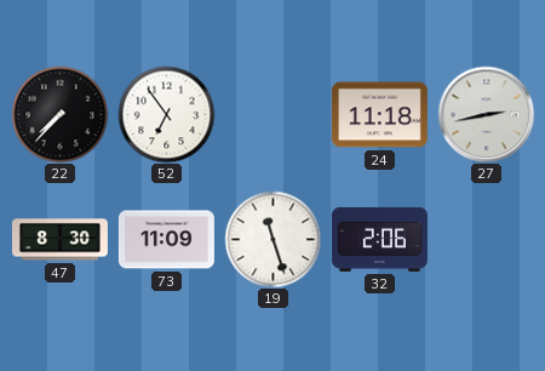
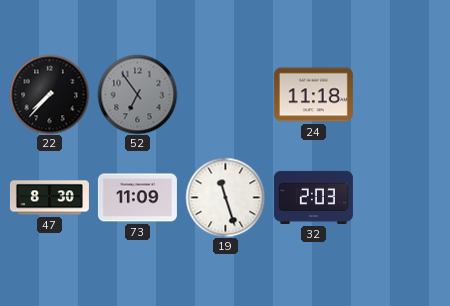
52 dial: white -> grey (137, 94)
27: 2:43 -> none (486, 114)
32: 2:06 -> 2:03 (313, 197)
